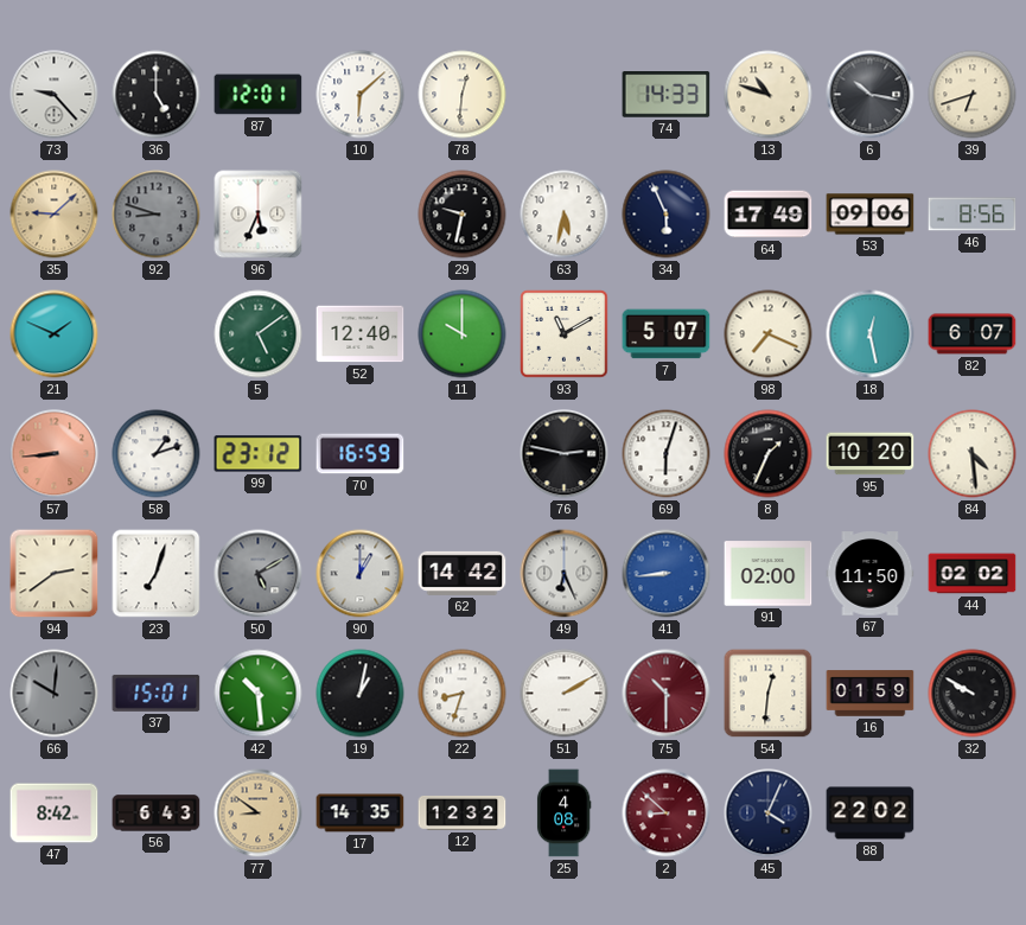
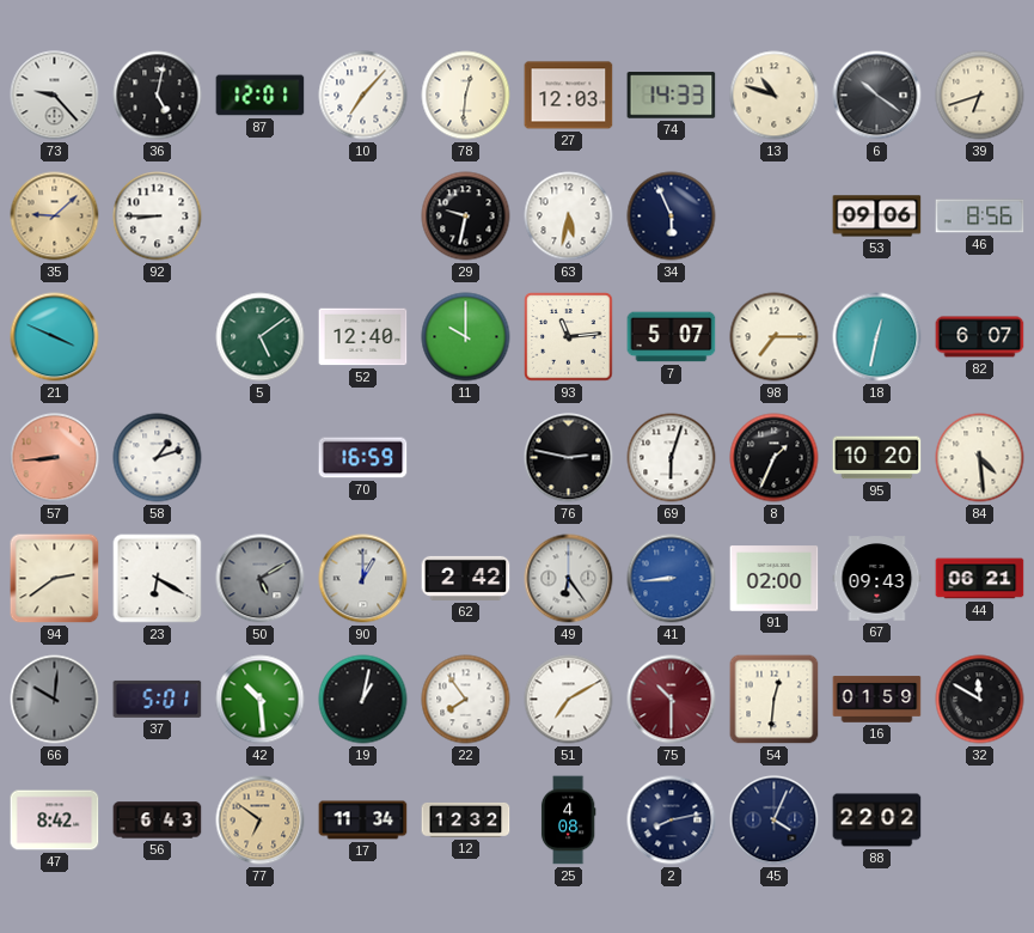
36: 5:00 -> 5:02 (158, 96)
10: 6:08 -> 7:07 (363, 96)
27: none -> 12:03 (569, 96)
6: 10:17 -> 10:21 (877, 96)
92: 8:48 -> 8:45 (158, 217)
92 dial: grey -> white (158, 217)
96: 5:34 -> none (259, 215)
64: 17:49 -> none (769, 215)
21: 1:49 -> 3:49 (55, 337)
93: 11:10 -> 11:14 (569, 337)
98: 7:19 -> 7:15 (775, 337)
18: 12:28 -> 12:32 (877, 337)
99: 23:12 -> none (259, 454)
23: 7:03 -> 6:20 (158, 579)
62: 14:42 -> 2:42 (466, 578)
49: 6:26 -> 6:24 (569, 579)
67: 11:50 -> 09:43 (877, 579)
44: 02:02 -> 06:21 (980, 579)
37: 15:01 -> 5:01 (158, 699)
22: 8:33 -> 7:54 (466, 700)
51: 2:10 -> 7:10 (569, 700)
32: 9:50 -> 11:50 (980, 700)
77: 8:51 -> 6:51 (261, 821)
17: 14:35 -> 11:34 (363, 821)
2: 8:52 -> 8:13 (672, 821)
2 dial: burgundy -> navy (672, 821)
